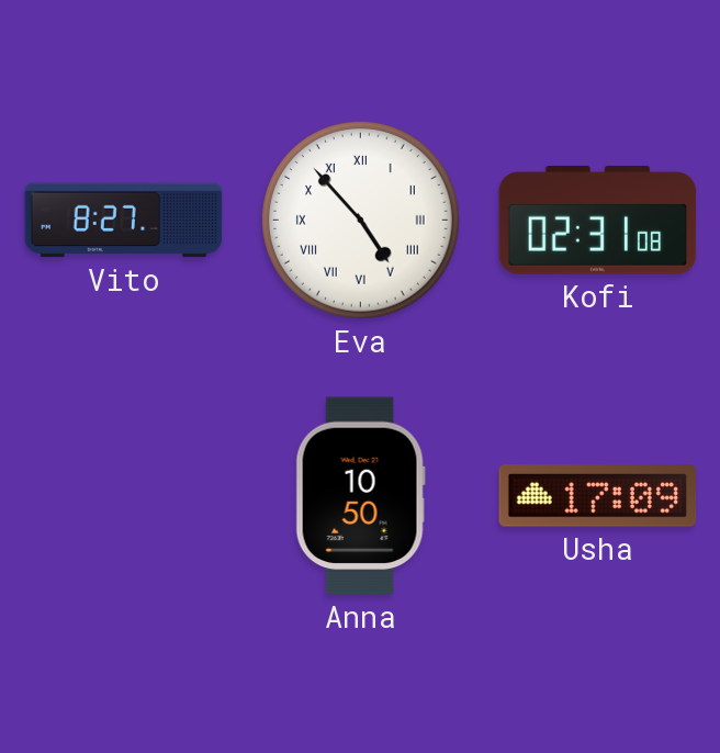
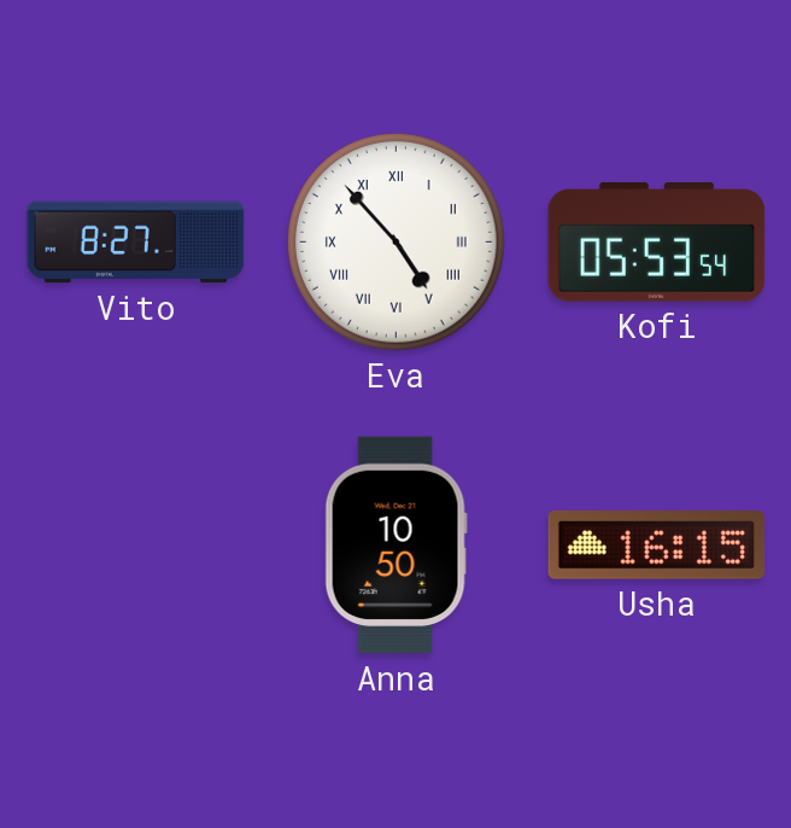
Kofi: 02:31 -> 05:53 (657, 243)
Usha: 17:09 -> 16:15 (657, 546)
